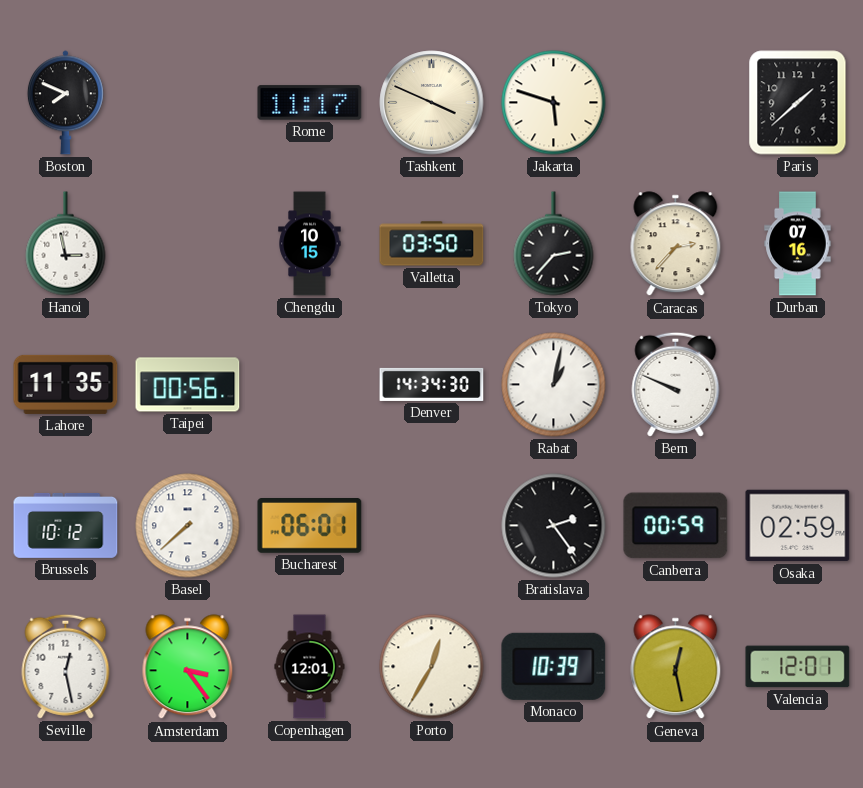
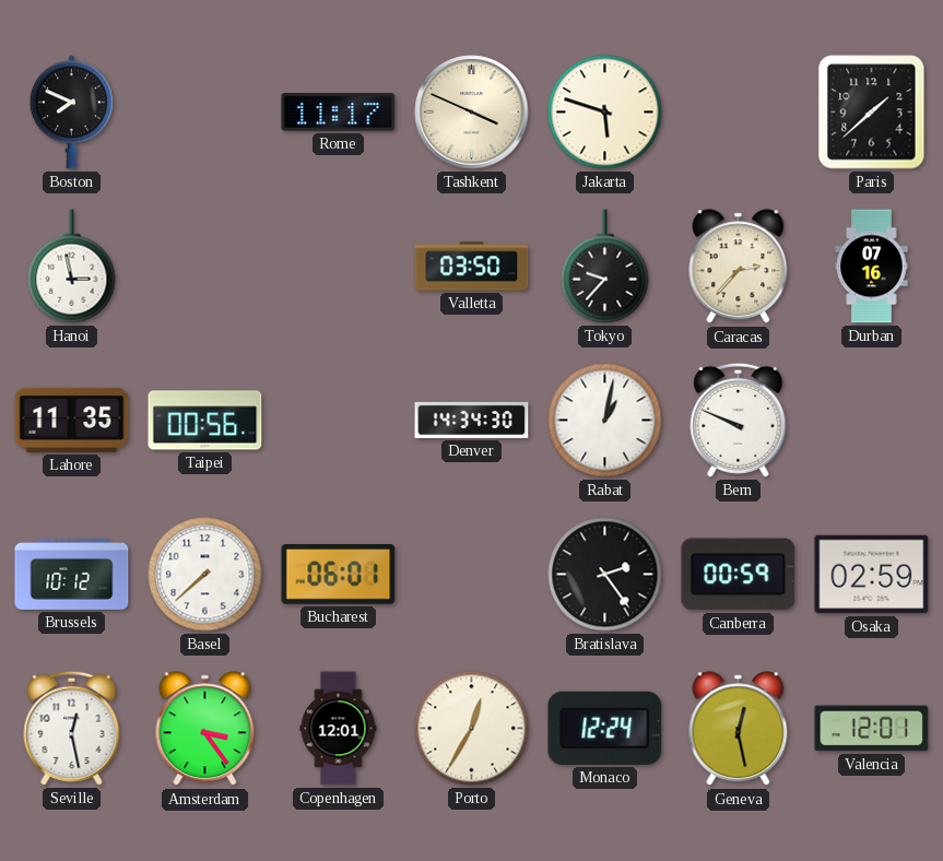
Chengdu: 10:15 -> none (310, 244)
Tokyo: 2:37 -> 9:37 (605, 267)
Monaco: 10:39 -> 12:24 (605, 728)
